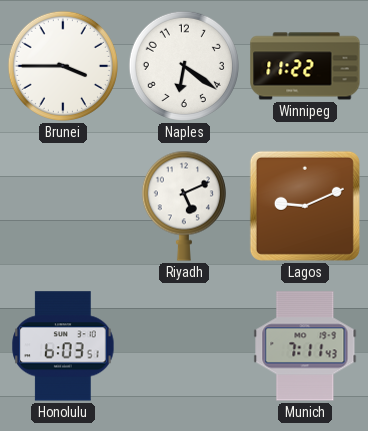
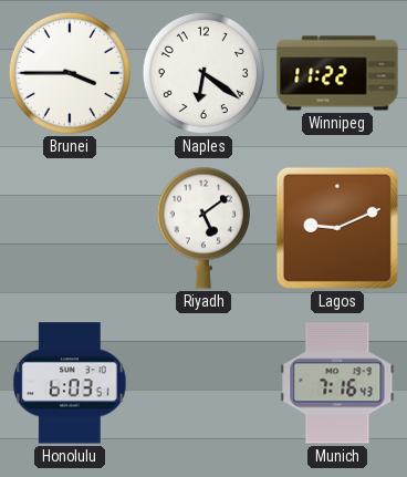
Riyadh: 5:11 -> 5:09 (203, 228)
Munich: 7:11 -> 7:16 (337, 383)
